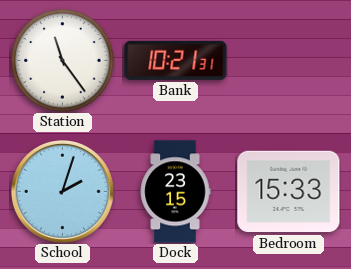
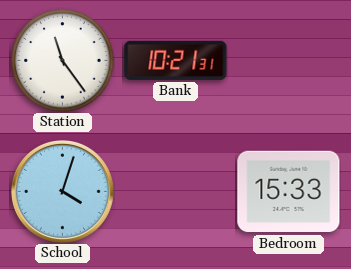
School: 2:03 -> 4:03 (62, 191)
Dock: 23:15 -> none (175, 192)
